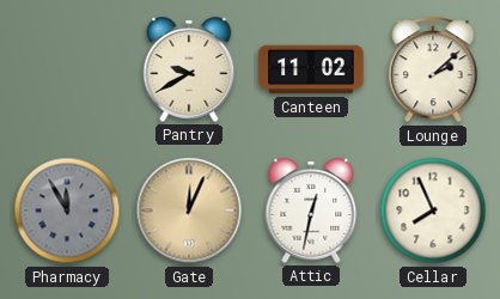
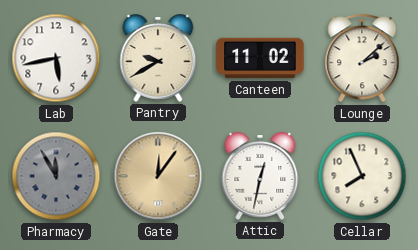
Lab: none -> 5:43 (56, 58)
Gate: 12:04 -> 12:06 (158, 176)
